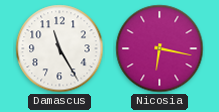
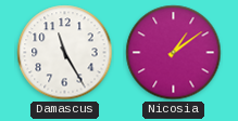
Nicosia: 6:17 -> 1:09 (174, 53)
